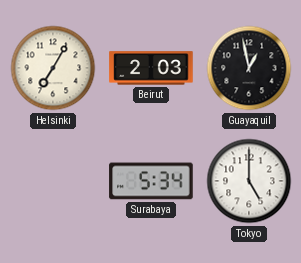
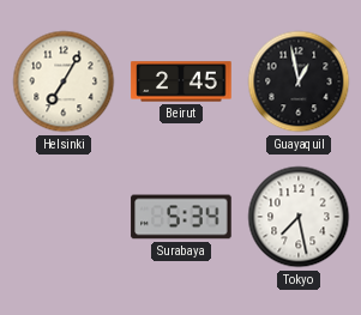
Beirut: 2:03 -> 2:45 (181, 81)
Tokyo: 5:00 -> 7:28 (299, 217)
